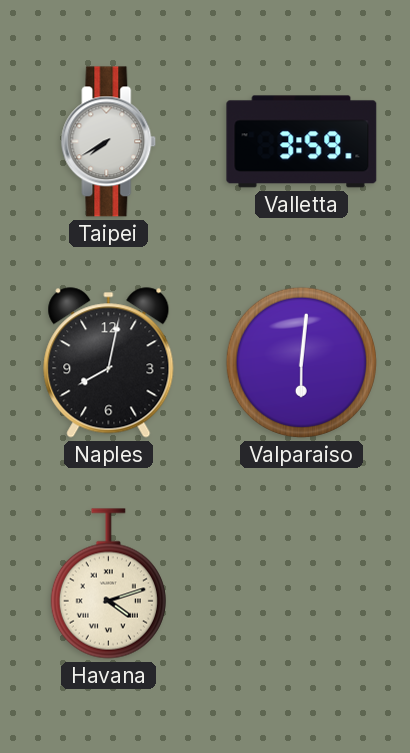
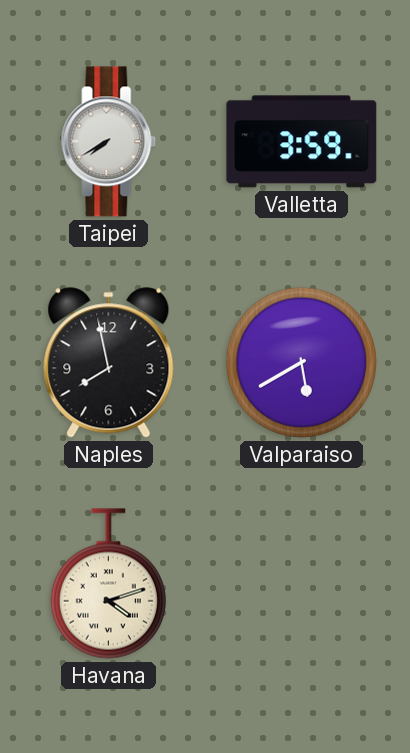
Naples: 8:02 -> 7:58 (109, 363)
Valparaiso: 6:01 -> 5:40 (301, 362)
